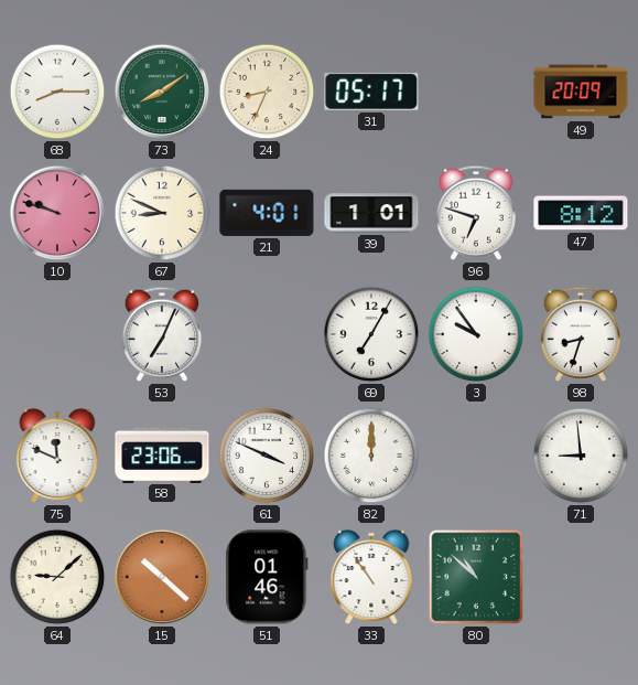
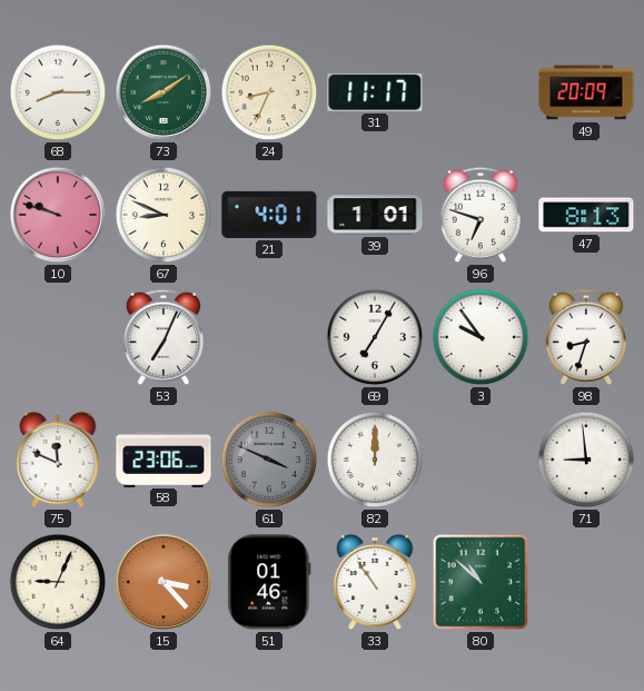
31: 05:17 -> 11:17 (375, 92)
47: 8:12 -> 8:13 (586, 215)
61 dial: white -> grey (269, 460)
64: 9:08 -> 9:04 (58, 582)
15: 10:22 -> 3:23 (164, 582)
